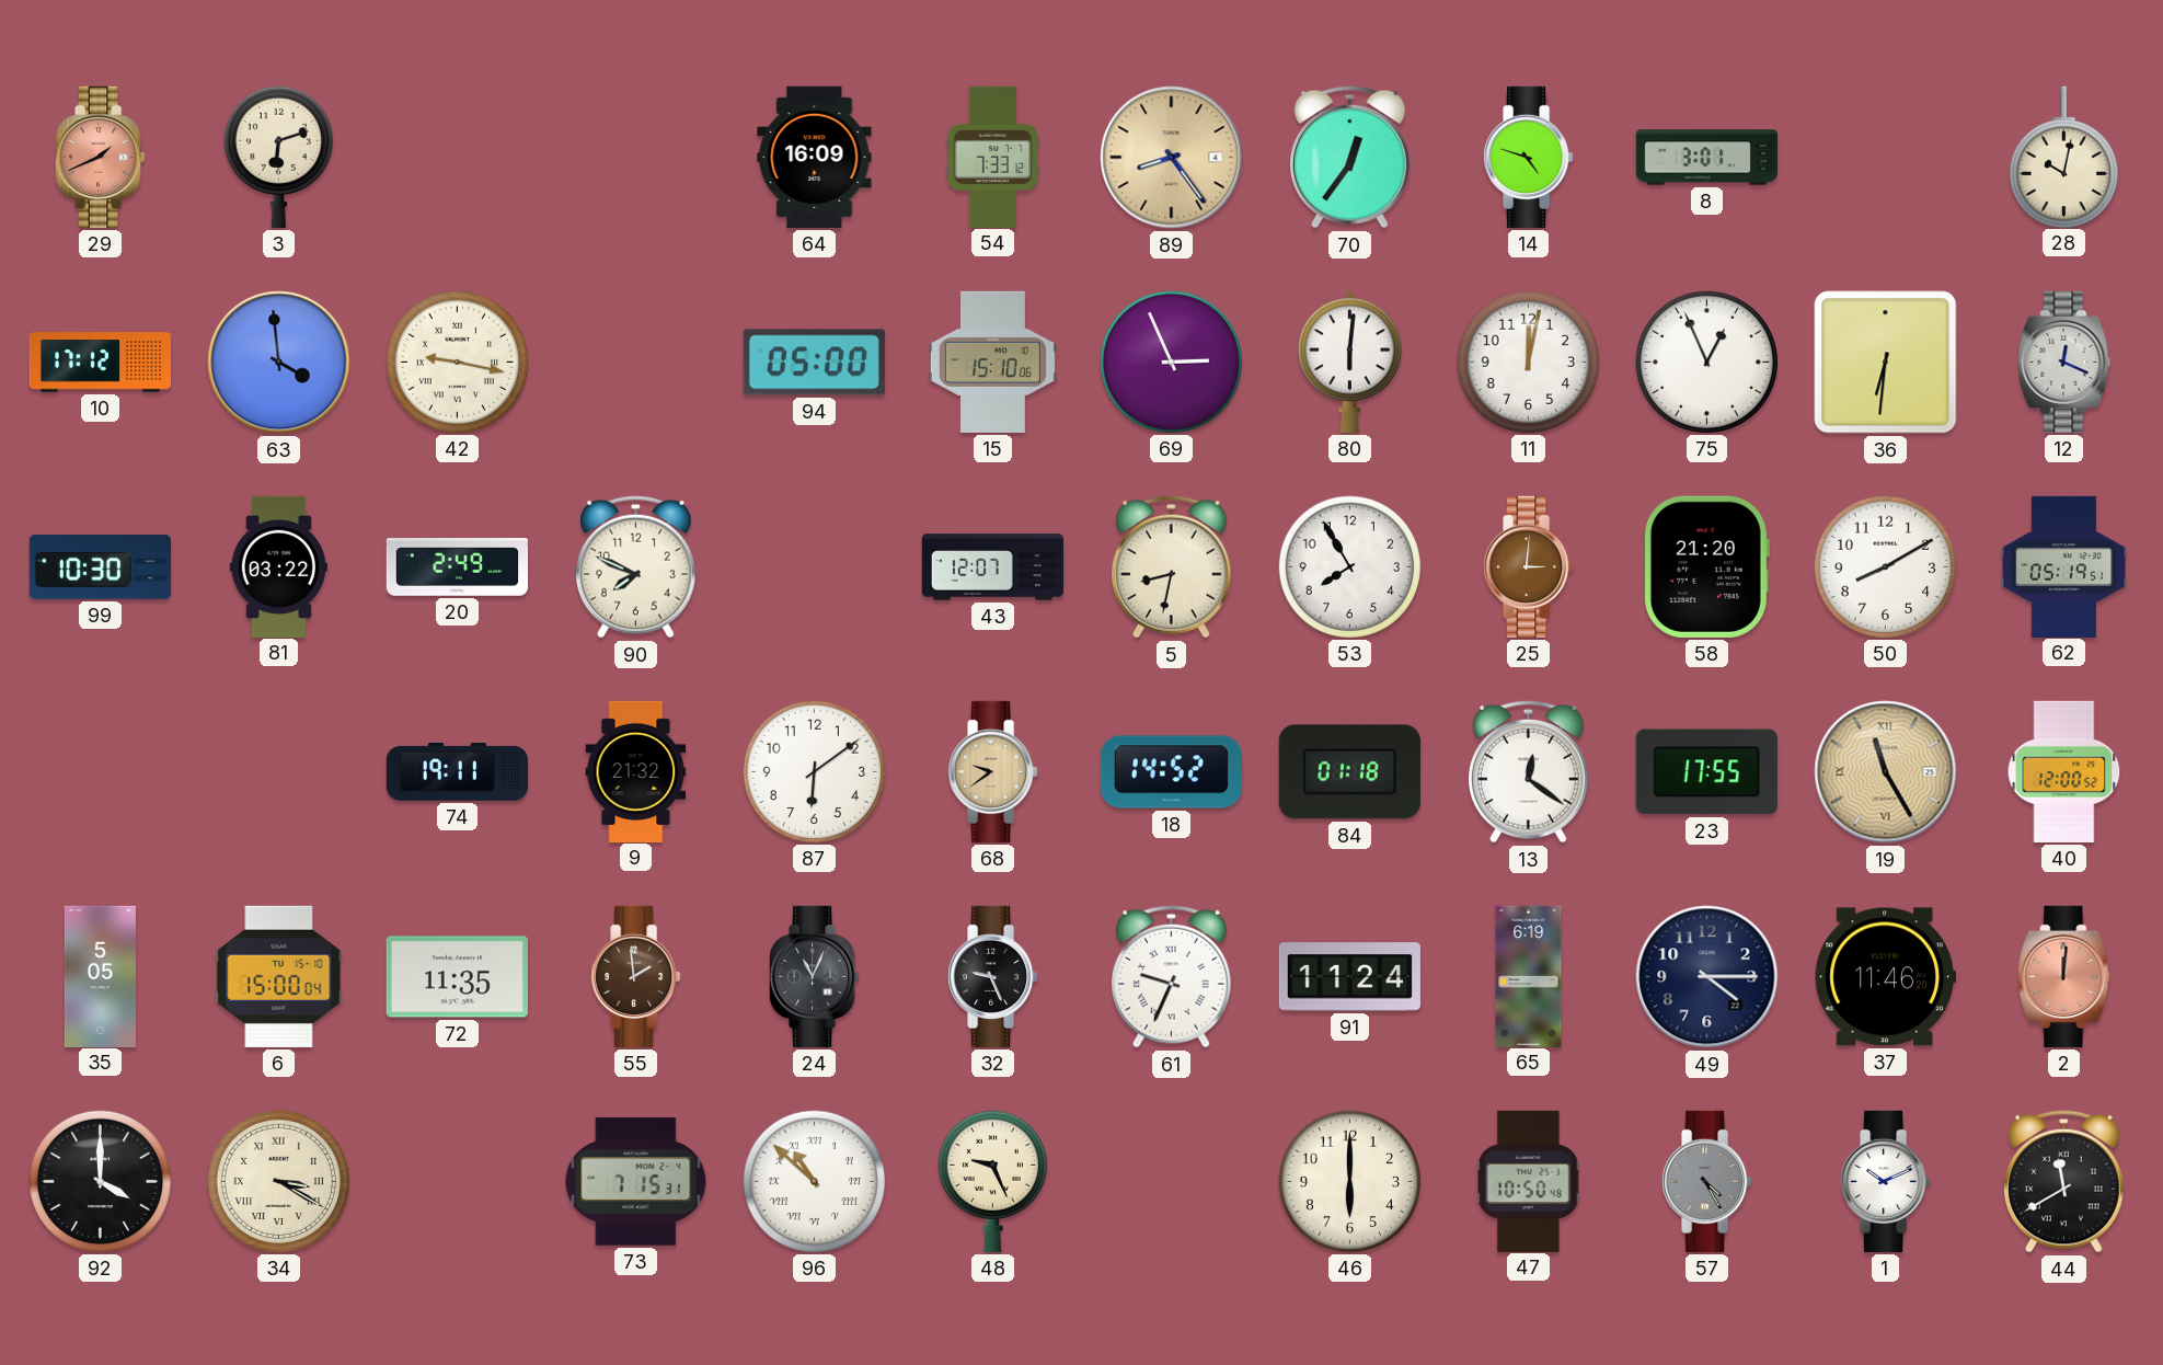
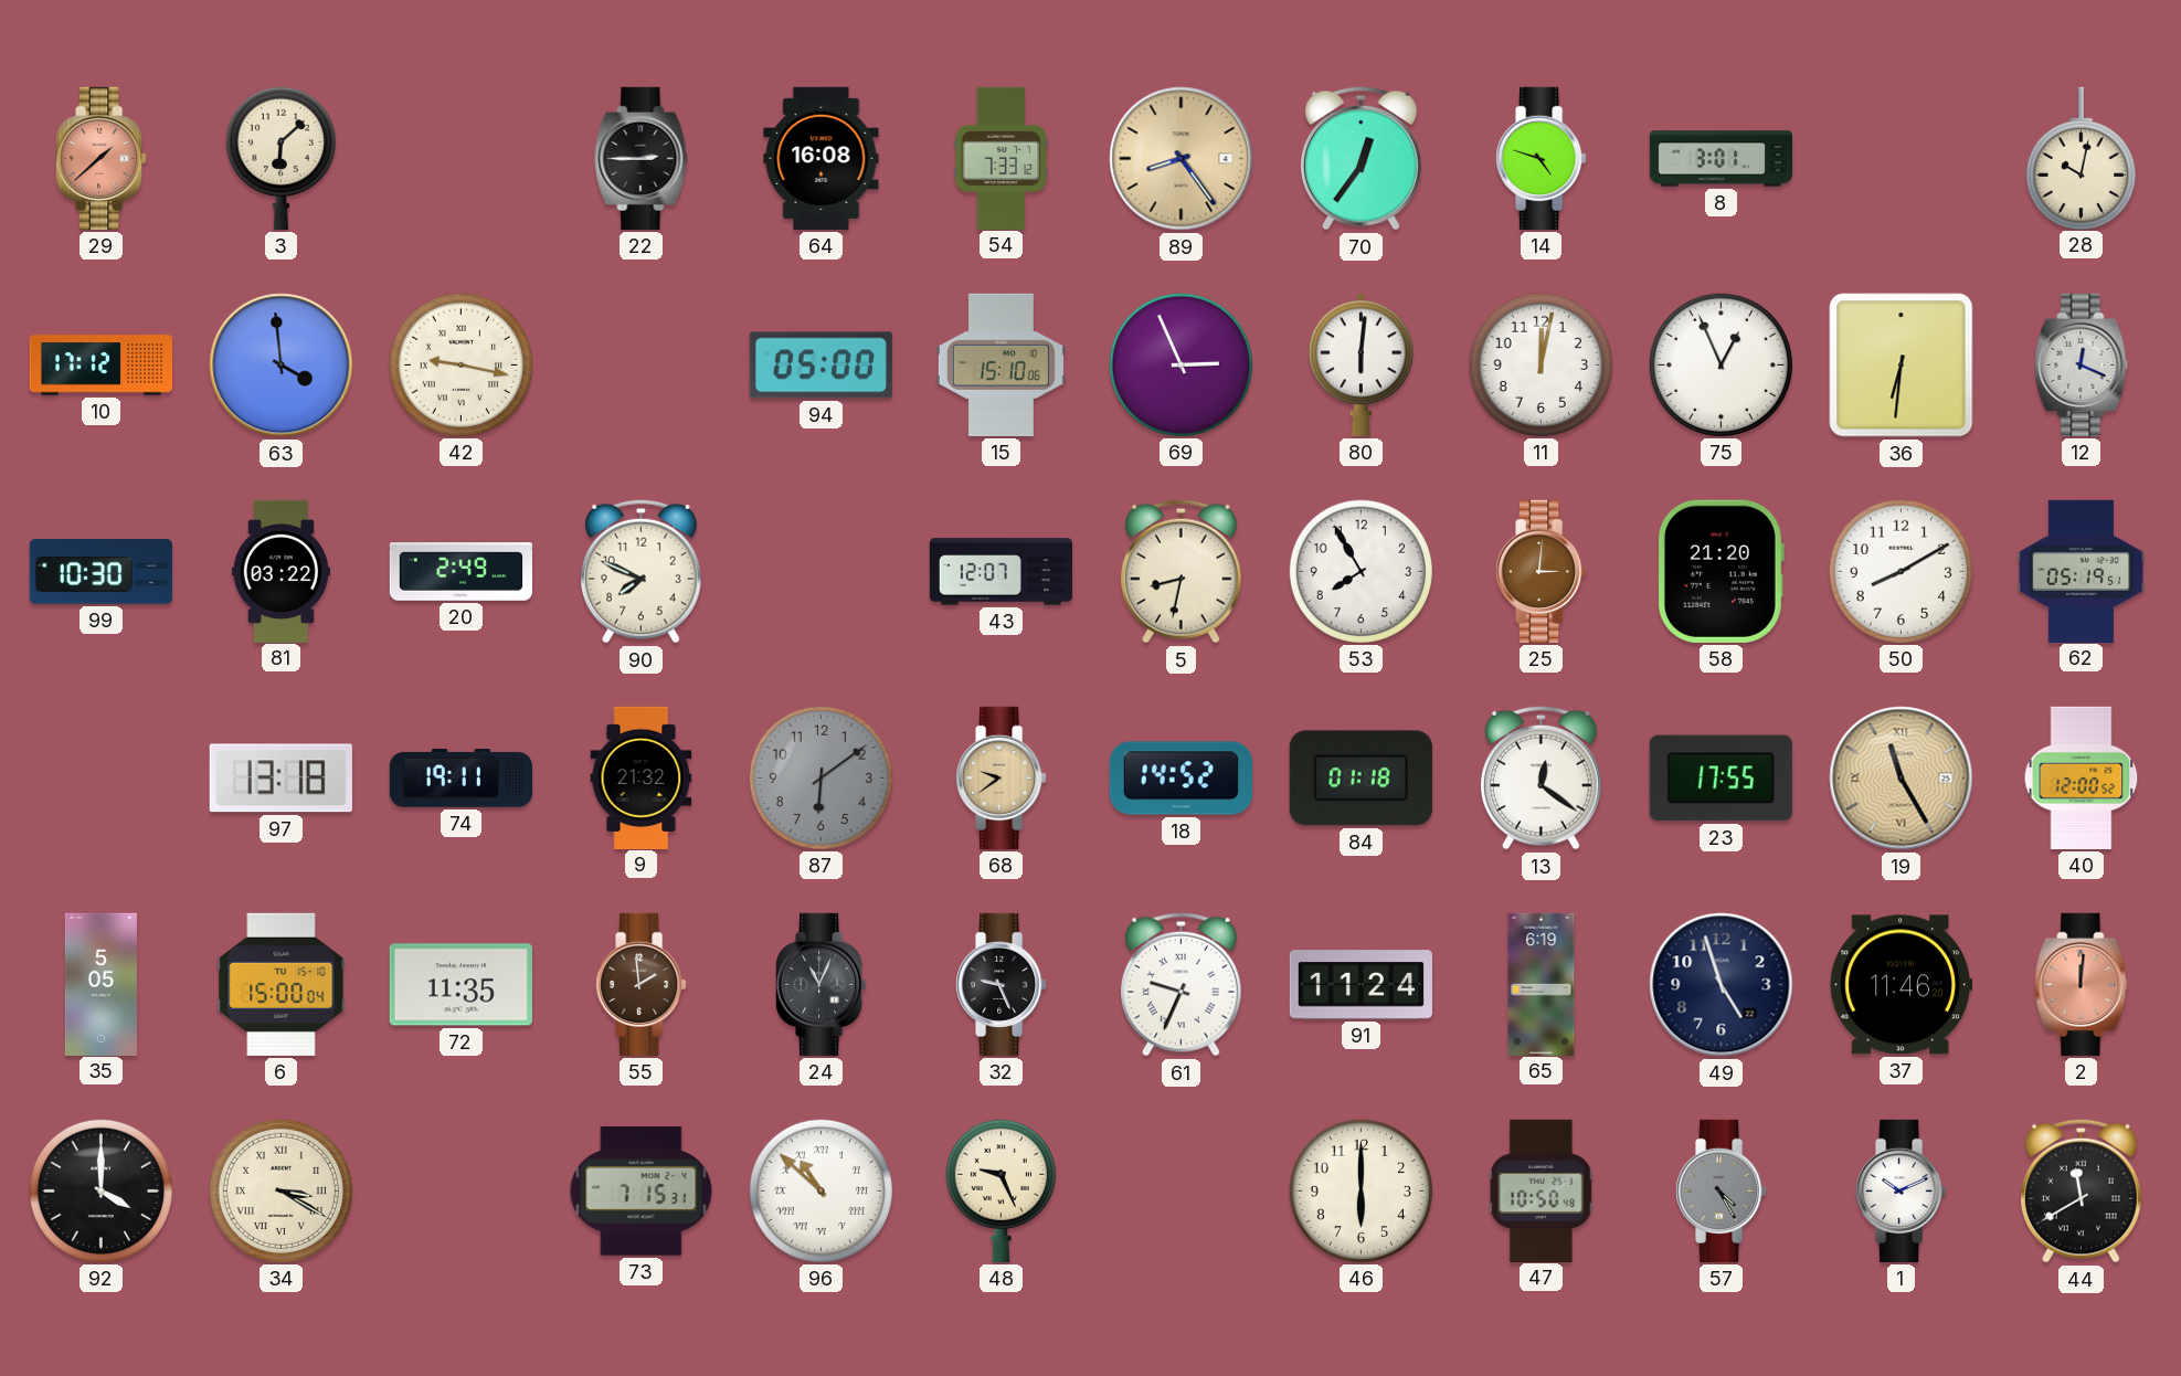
29: 1:41 -> 1:38 (102, 158)
3: 6:12 -> 6:08 (280, 158)
22: none -> 2:45 (642, 158)
64: 16:09 -> 16:08 (822, 158)
97: none -> 13:18 (280, 779)
87 dial: white -> grey (820, 777)
49: 4:15 -> 4:57 (1722, 985)
